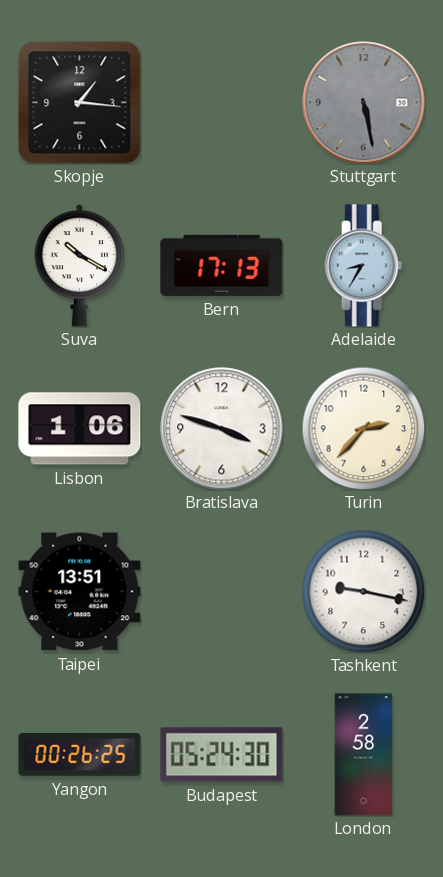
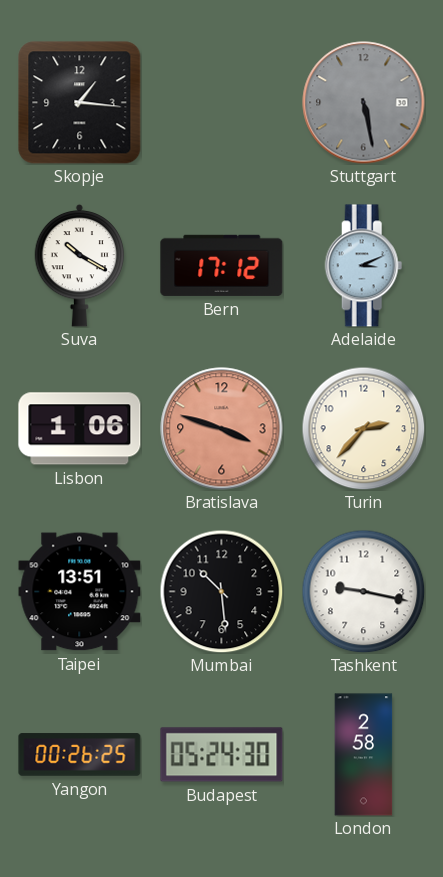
Bern: 17:13 -> 17:12 (222, 265)
Adelaide: 8:35 -> 3:11 (364, 266)
Bratislava dial: white -> salmon (222, 429)
Mumbai: none -> 10:29 (221, 591)
